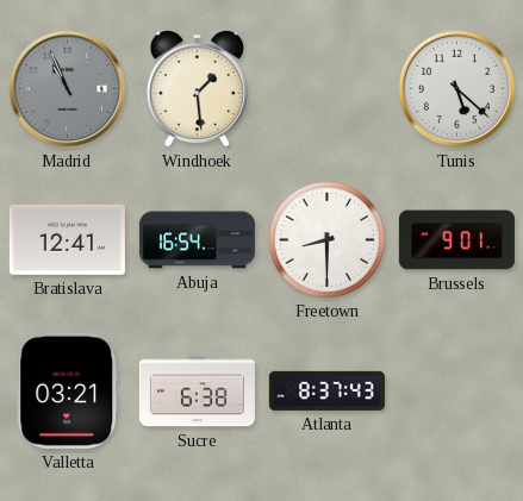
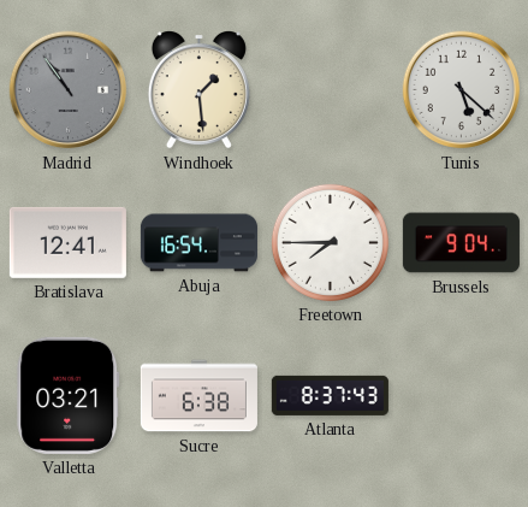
Madrid: 10:56 -> 10:54 (69, 90)
Freetown: 8:30 -> 7:45 (330, 242)
Brussels: 9:01 -> 9:04 (461, 243)
